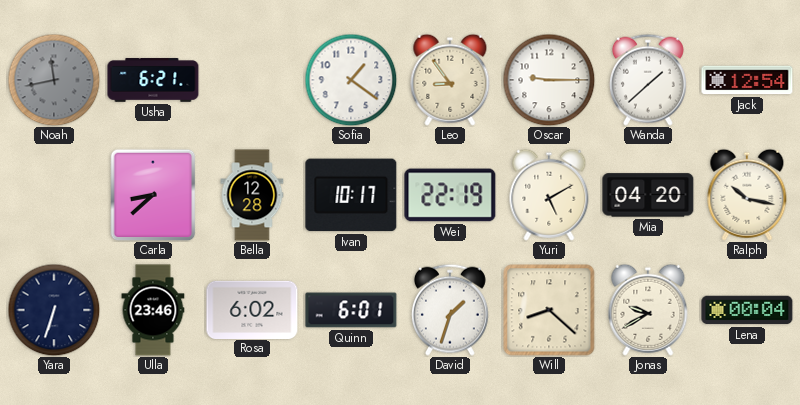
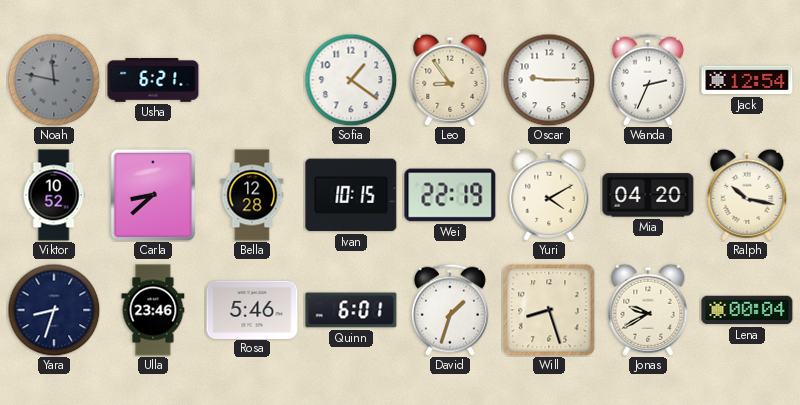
Noah: 11:43 -> 11:47 (54, 80)
Wanda: 1:38 -> 2:34 (648, 80)
Viktor: none -> 10:52 (54, 195)
Ivan: 10:17 -> 10:15 (351, 195)
Yuri: 5:10 -> 4:10 (549, 195)
Yara: 6:33 -> 8:33 (54, 310)
Rosa: 6:02 -> 5:46 (252, 309)
Will: 8:22 -> 8:27 (549, 310)
